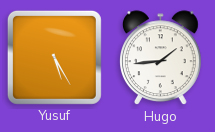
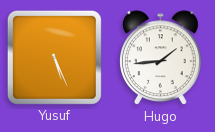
Yusuf: 5:25 -> 5:26 (54, 57)
